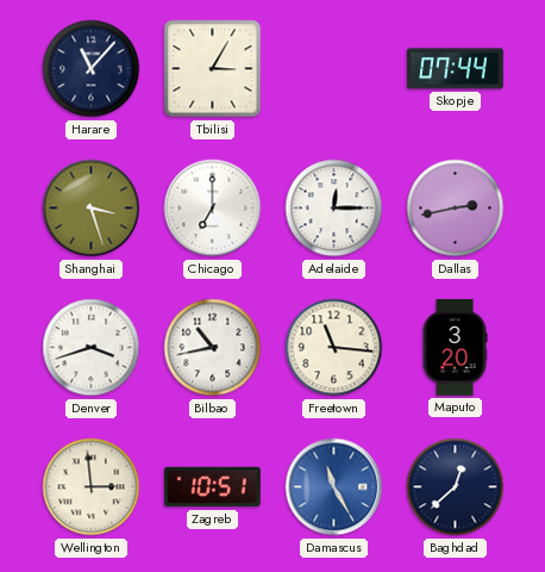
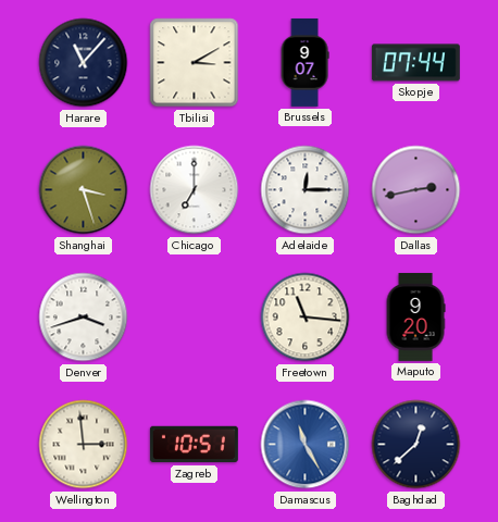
Tbilisi: 3:05 -> 3:10 (195, 63)
Brussels: none -> 9:07 (304, 62)
Bilbao: 10:43 -> none (213, 348)
Maputo: 3:20 -> 9:20 (415, 316)
